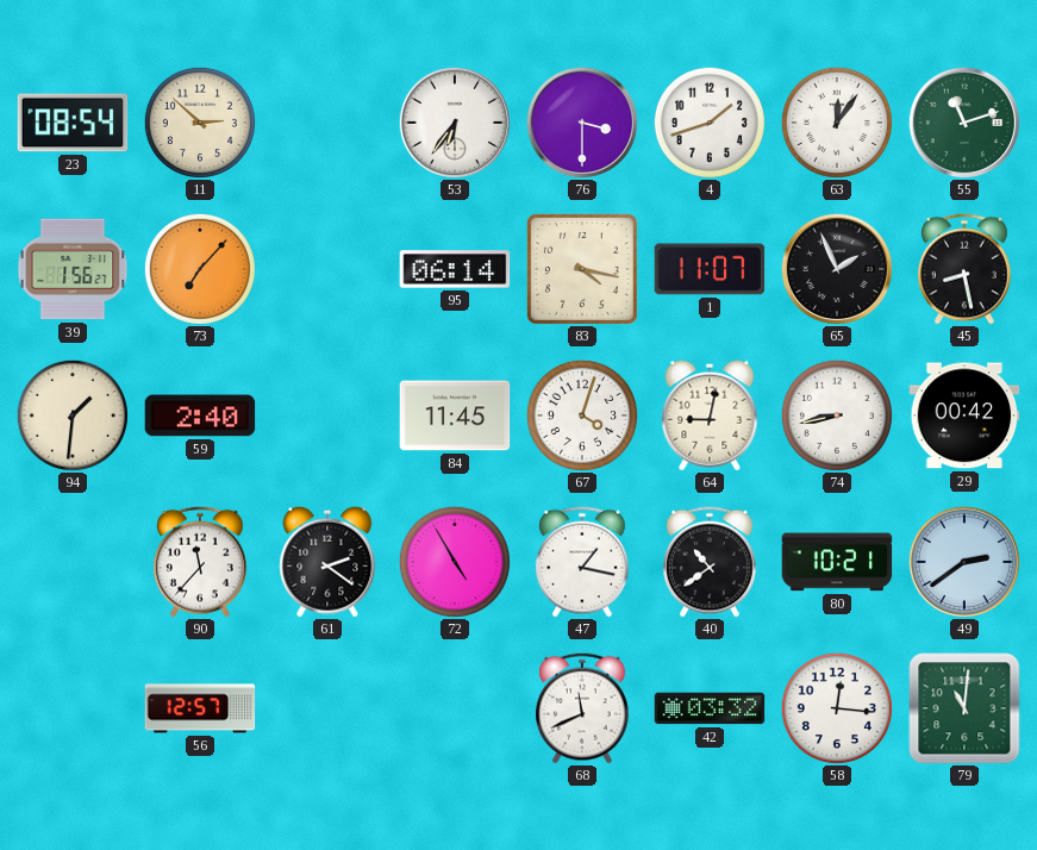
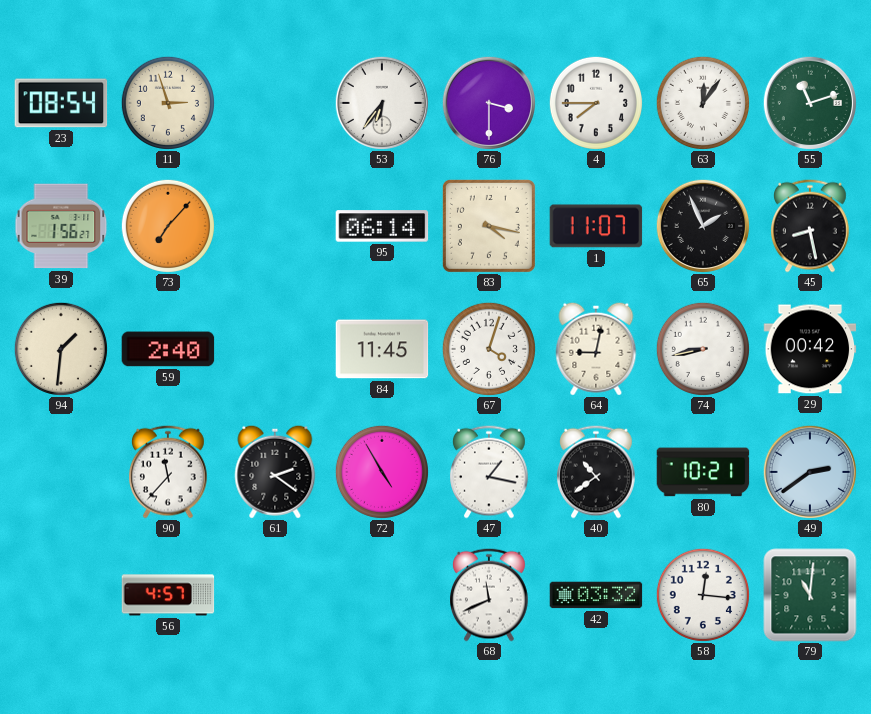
11: 2:52 -> 2:57 (168, 103)
4: 1:42 -> 7:45 (596, 103)
56: 12:57 -> 4:57 (168, 595)
